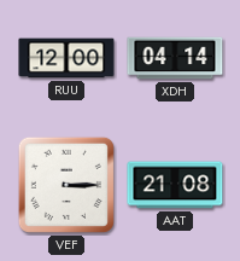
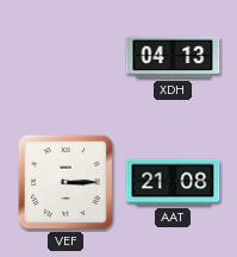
RUU: 12:00 -> none (66, 58)
XDH: 04:14 -> 04:13 (173, 57)
